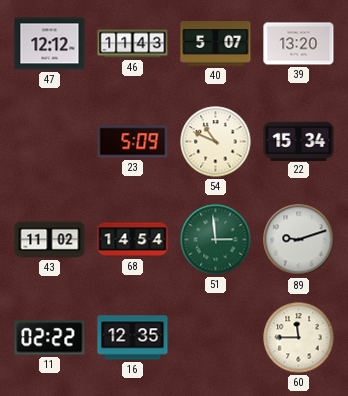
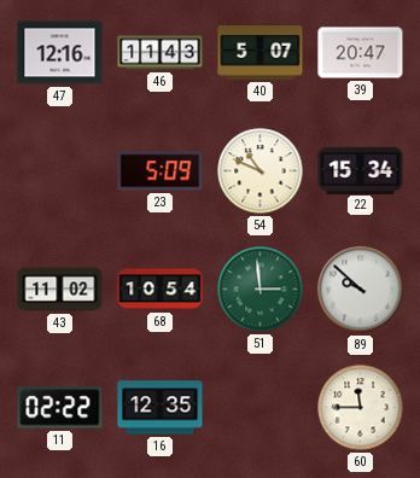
47: 12:12 -> 12:16 (60, 53)
39: 13:20 -> 20:47 (361, 53)
68: 14:54 -> 10:54 (161, 290)
89: 9:12 -> 9:52 (361, 290)
